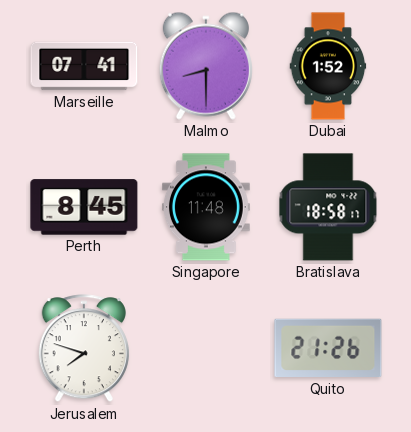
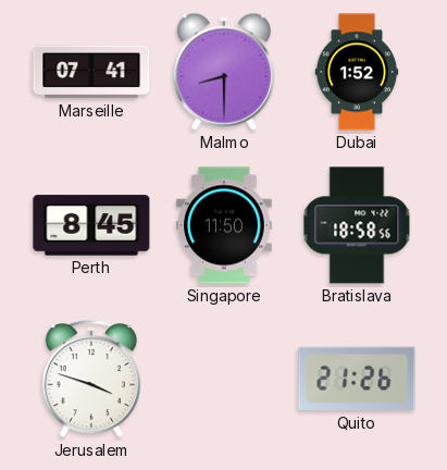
Singapore: 11:48 -> 11:50 (224, 225)
Bratislava: 18:58:17 -> 18:58:56 (357, 225)
Jerusalem: 7:48 -> 3:48 (91, 380)
